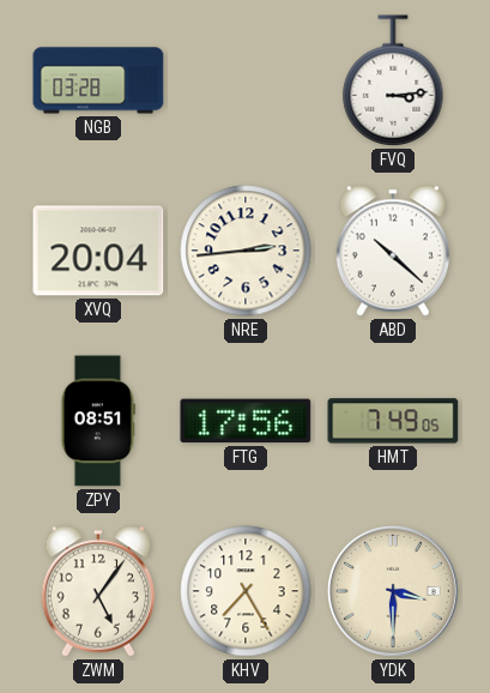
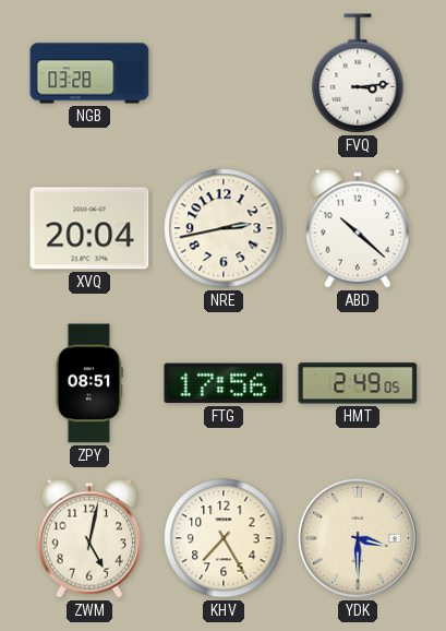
NRE: 2:44 -> 2:43 (224, 228)
HMT: 7:49 -> 2:49 (358, 383)
ZWM: 5:06 -> 5:02 (89, 538)
